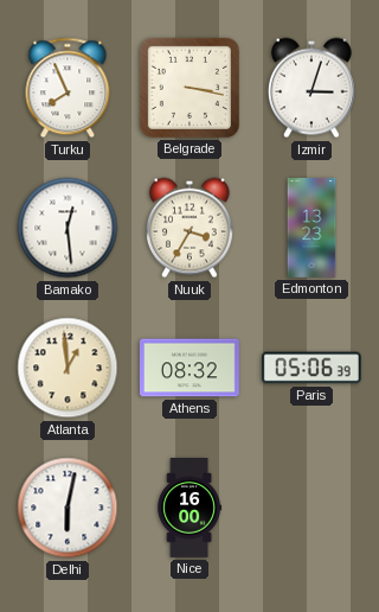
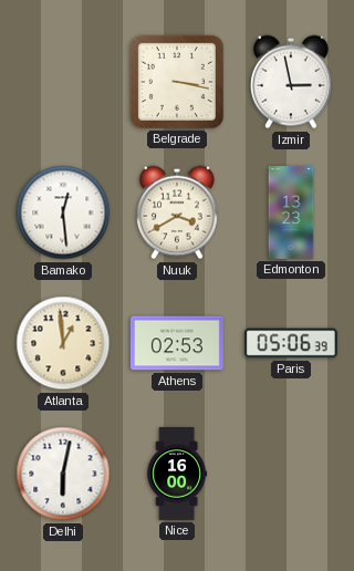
Turku: 7:56 -> none (68, 88)
Izmir: 3:03 -> 2:58 (291, 82)
Nuuk: 3:35 -> 3:40 (177, 212)
Athens: 08:32 -> 02:53 (177, 343)
